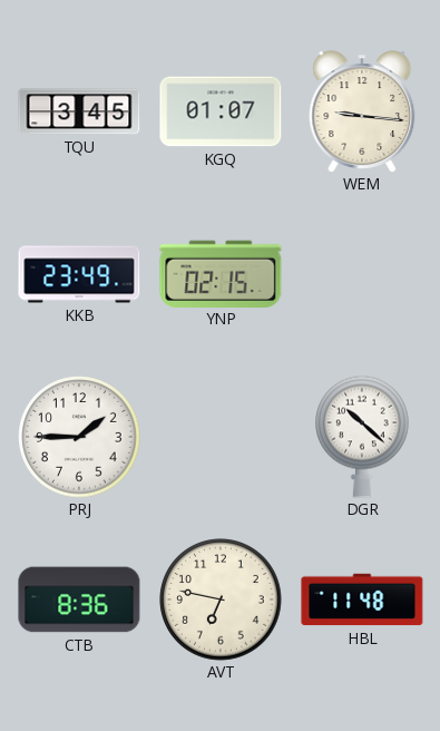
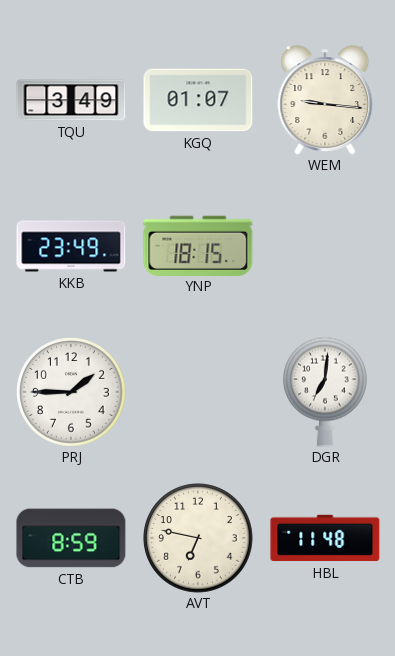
TQU: 3:45 -> 3:49 (71, 100)
YNP: 02:15 -> 18:15 (198, 245)
DGR: 10:22 -> 7:01 (326, 392)
CTB: 8:36 -> 8:59 (71, 538)
